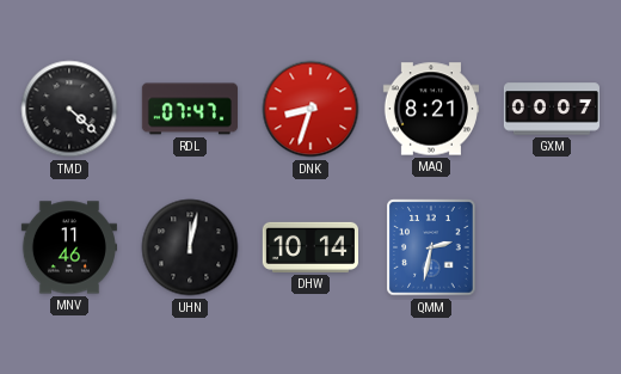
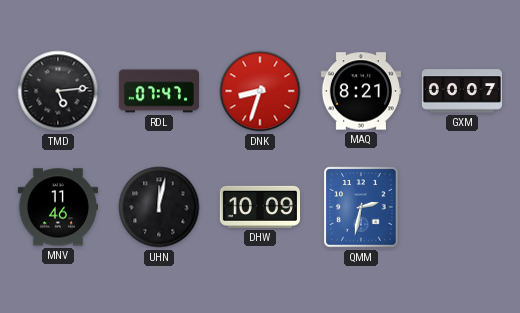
TMD: 4:22 -> 5:14 (58, 91)
DHW: 10:14 -> 10:09 (259, 207)
